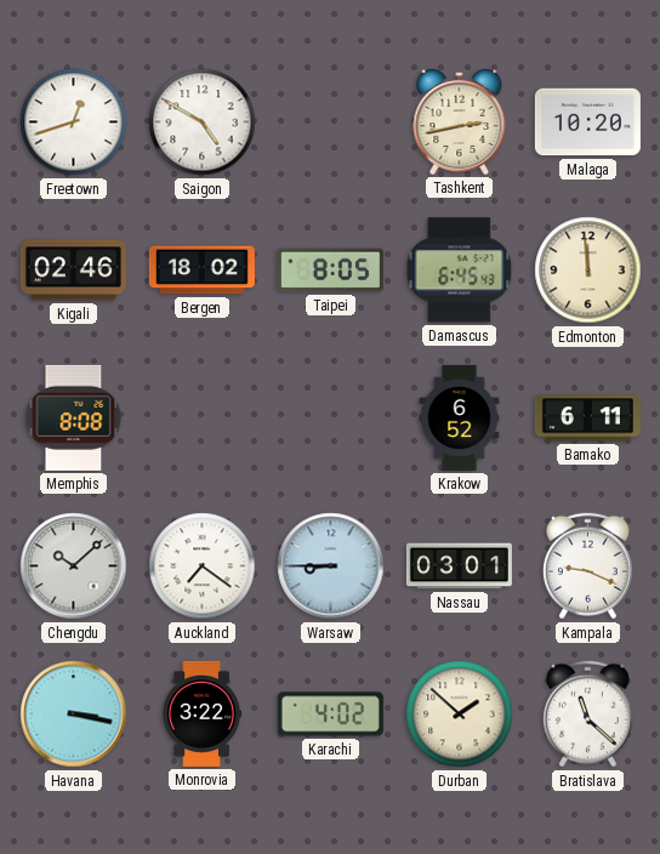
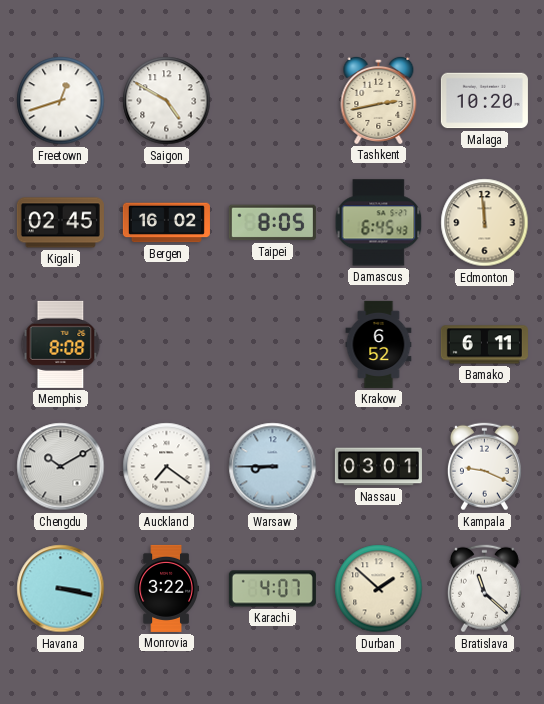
Kigali: 02:46 -> 02:45 (60, 223)
Bergen: 18:02 -> 16:02 (166, 223)
Chengdu: 10:08 -> 10:10 (61, 467)
Karachi: 4:02 -> 4:07 (272, 589)
